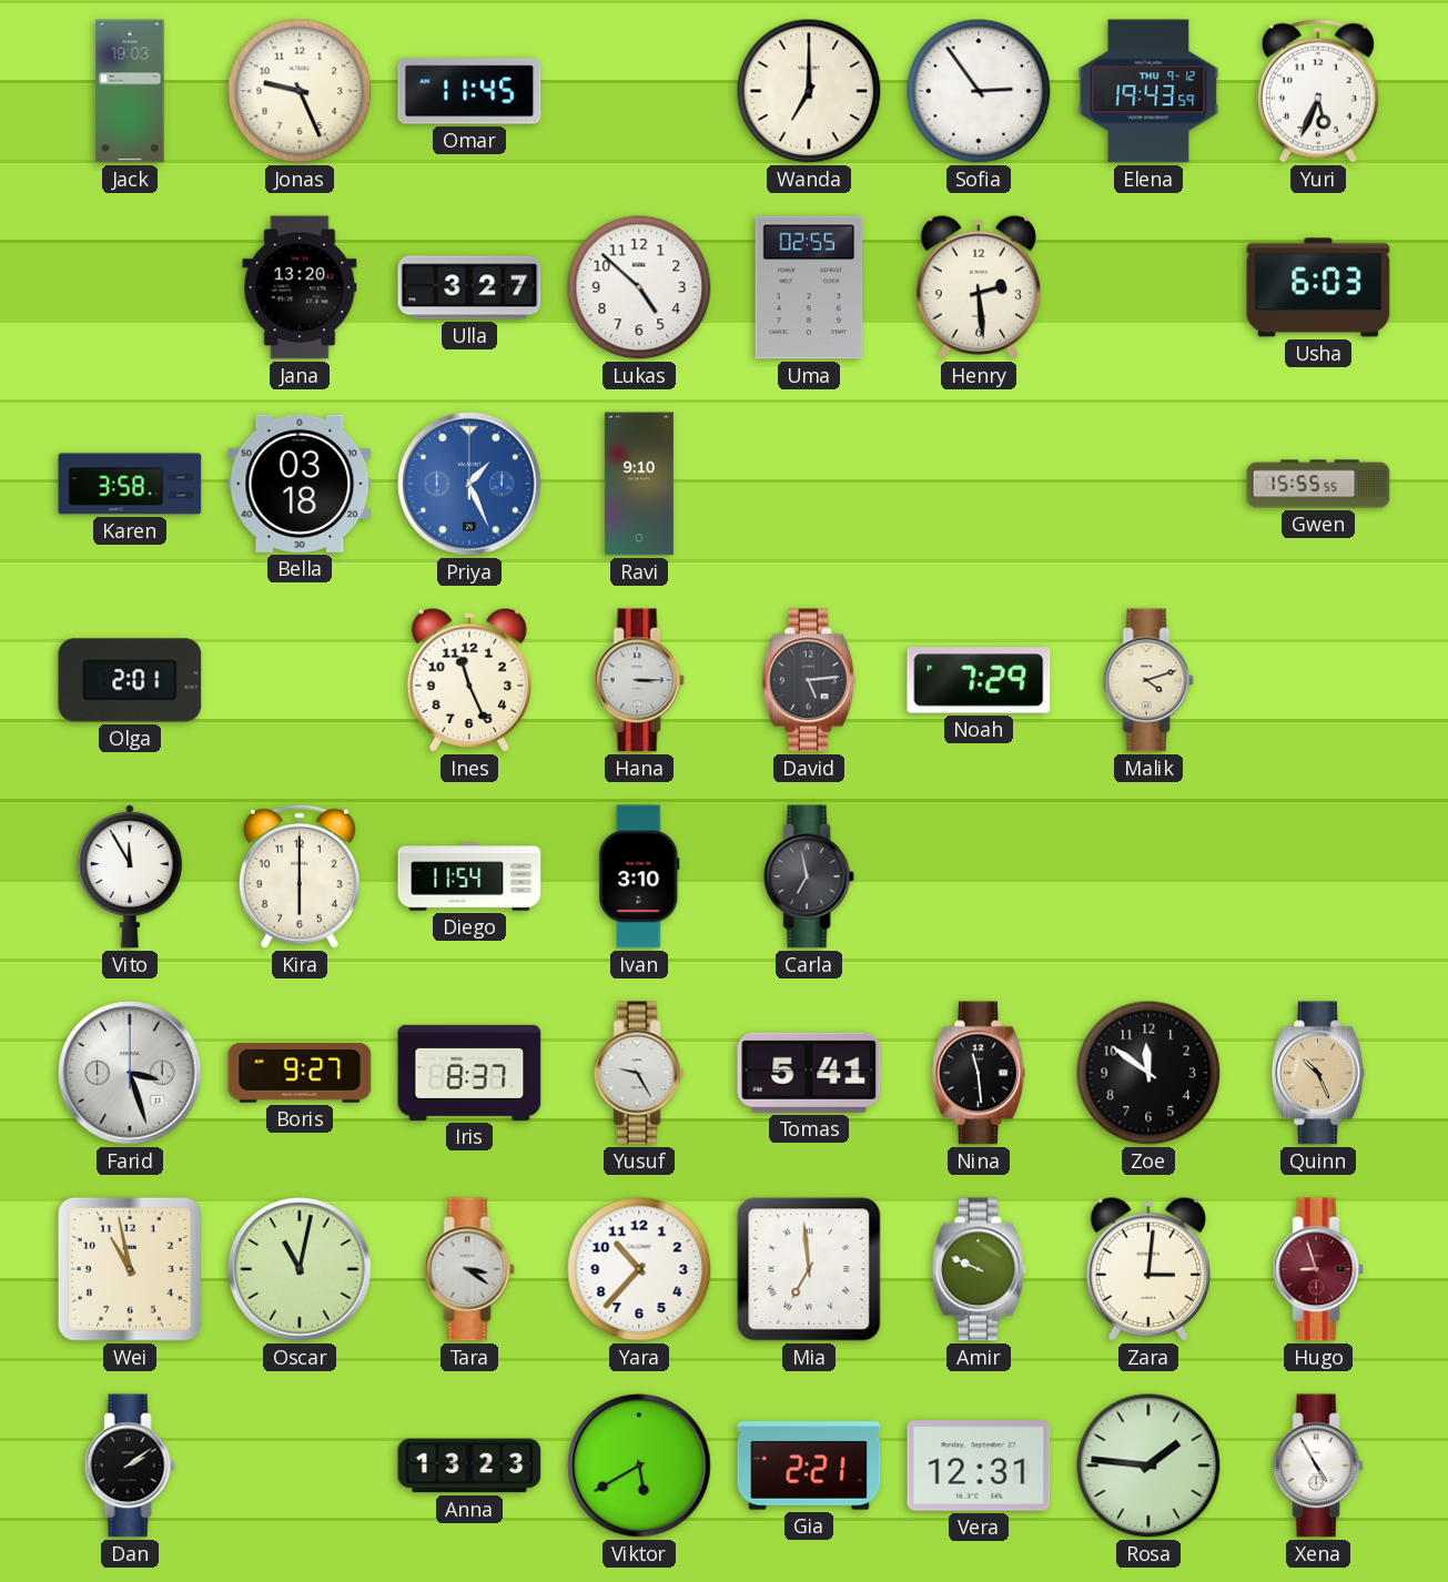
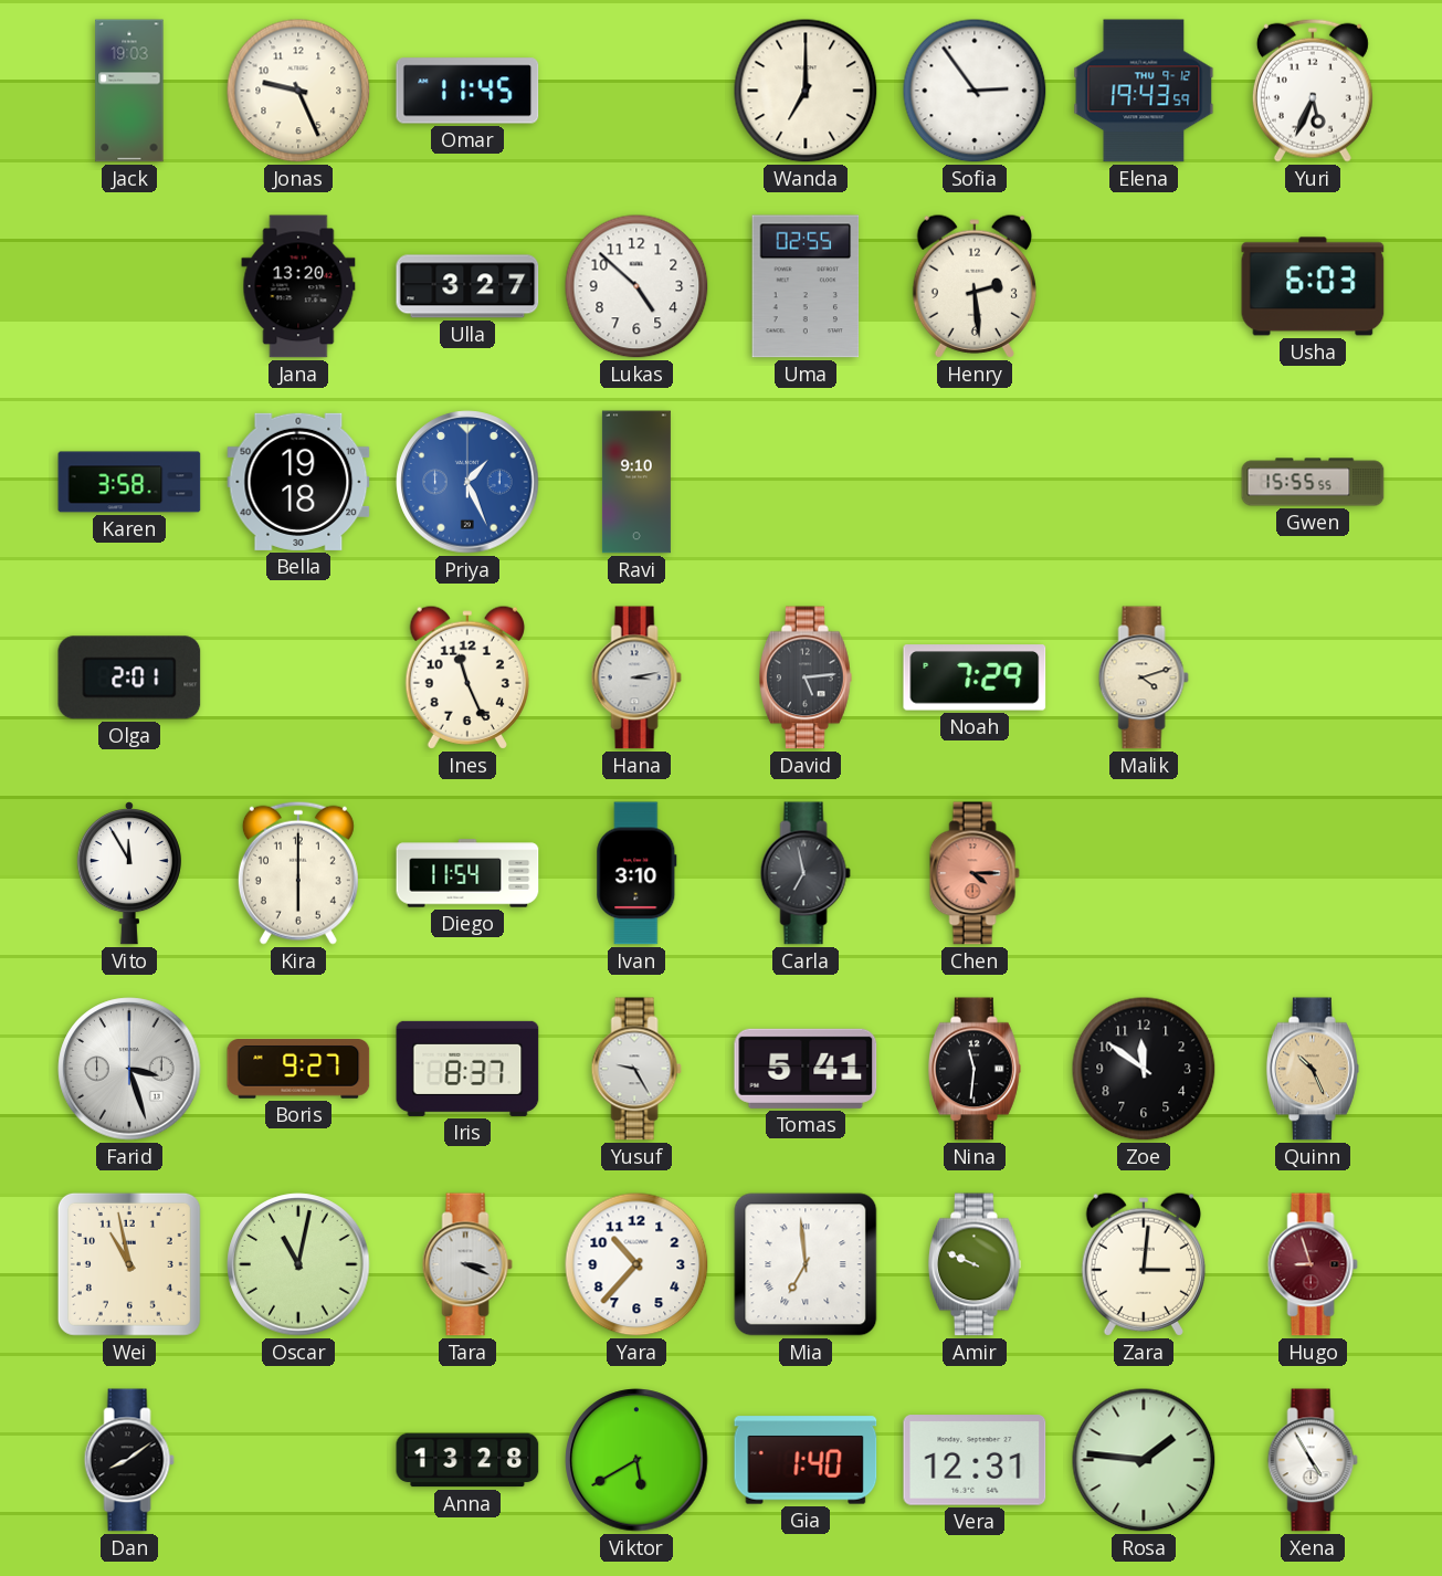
Bella: 03:18 -> 19:18 (298, 482)
Hana: 3:15 -> 3:13 (636, 677)
Chen: none -> 4:15 (975, 873)
Nina: 11:29 -> 11:31 (975, 1069)
Tara: 3:21 -> 3:19 (467, 1264)
Dan: 2:09 -> 8:09 (129, 1460)
Anna: 13:23 -> 13:28 (467, 1460)
Gia: 2:21 -> 1:40 (806, 1460)
